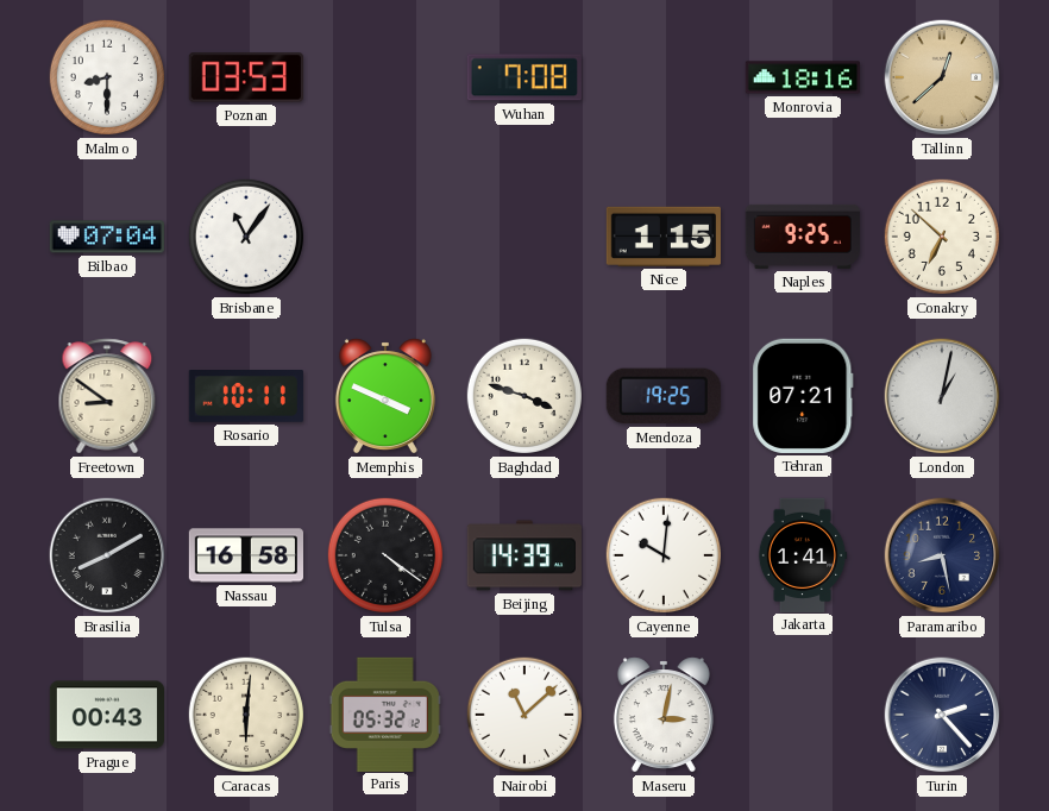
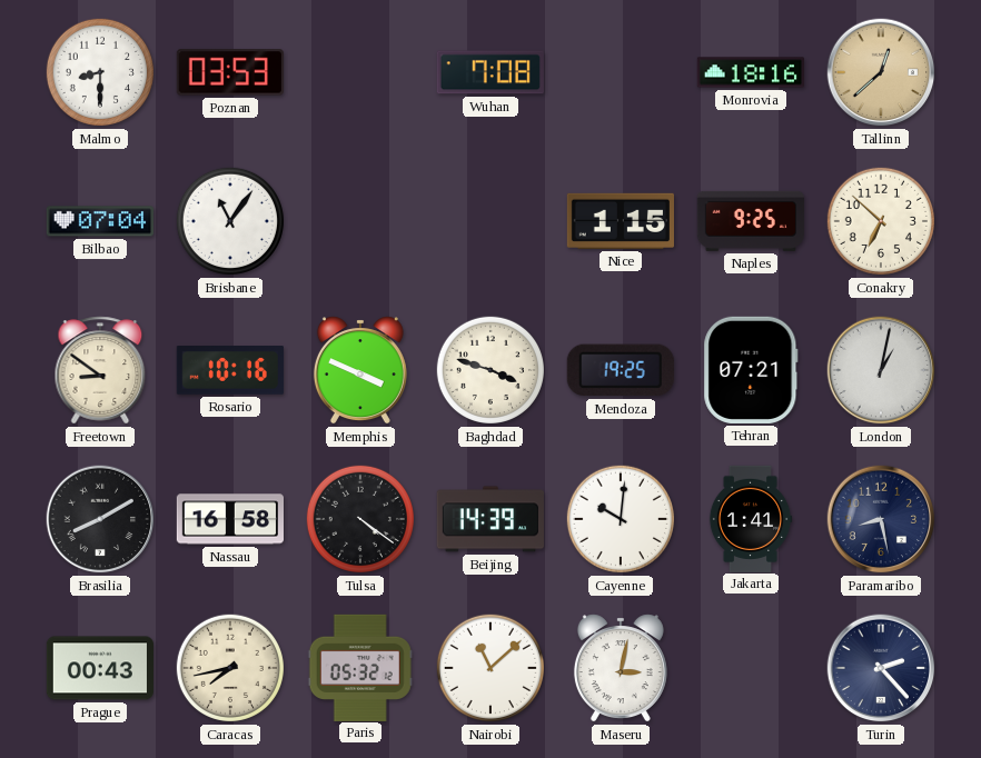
Rosario: 10:11 -> 10:16 (230, 371)
Caracas: 6:01 -> 7:43 (229, 668)
